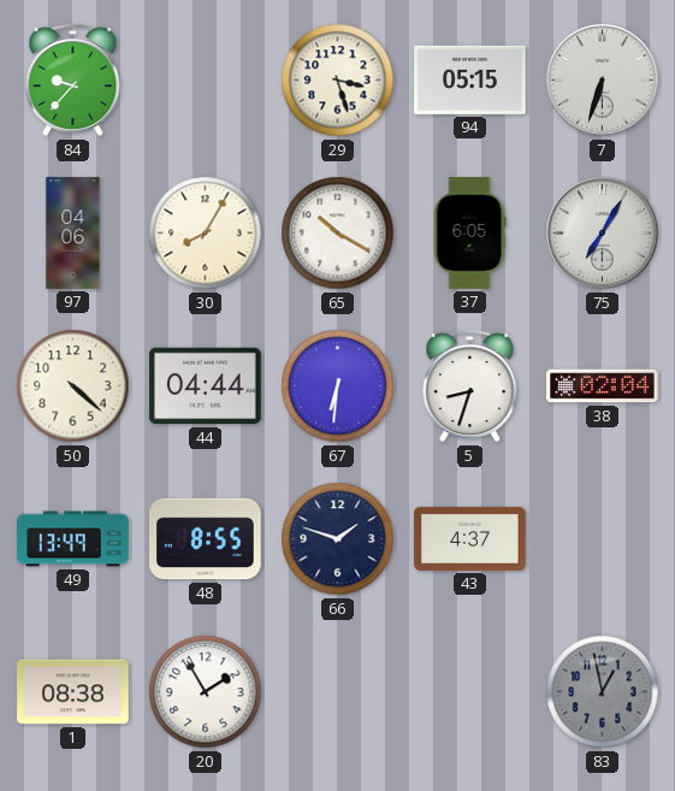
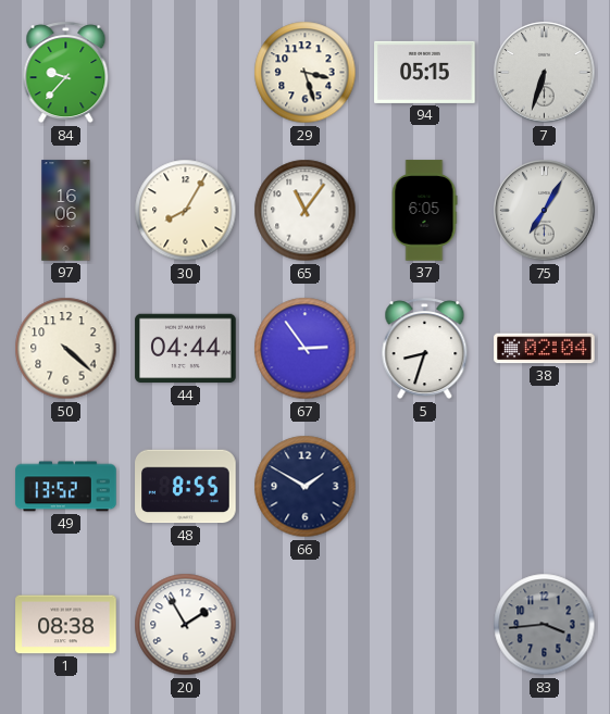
97: 04:06 -> 16:06 (66, 211)
65: 10:20 -> 11:06 (306, 211)
67: 6:31 -> 2:54 (306, 349)
49: 13:49 -> 13:52 (66, 487)
66: 1:48 -> 1:50 (306, 487)
43: 4:37 -> none (470, 538)
83: 12:58 -> 3:44 (545, 625)
